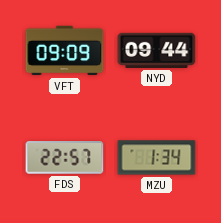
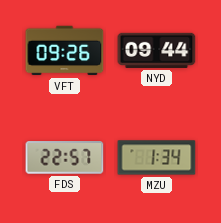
VFT: 09:09 -> 09:26 (65, 51)
